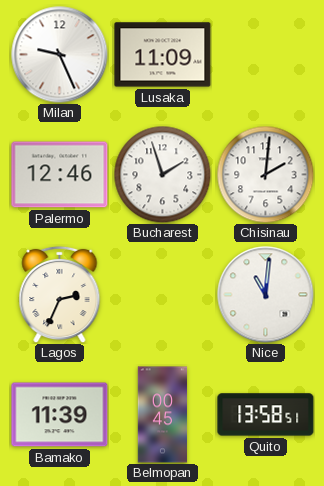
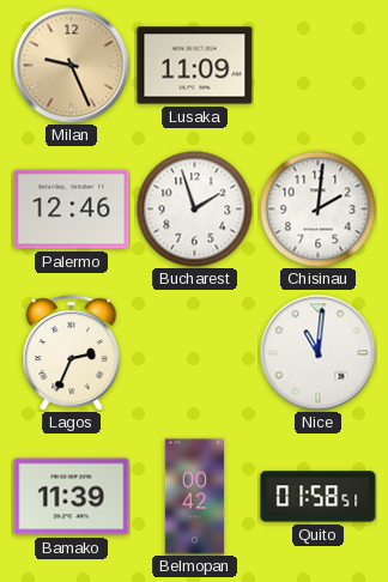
Milan dial: white -> champagne (72, 66)
Belmopan: 00:45 -> 00:42 (195, 497)
Quito: 13:58 -> 01:58 (319, 497)
